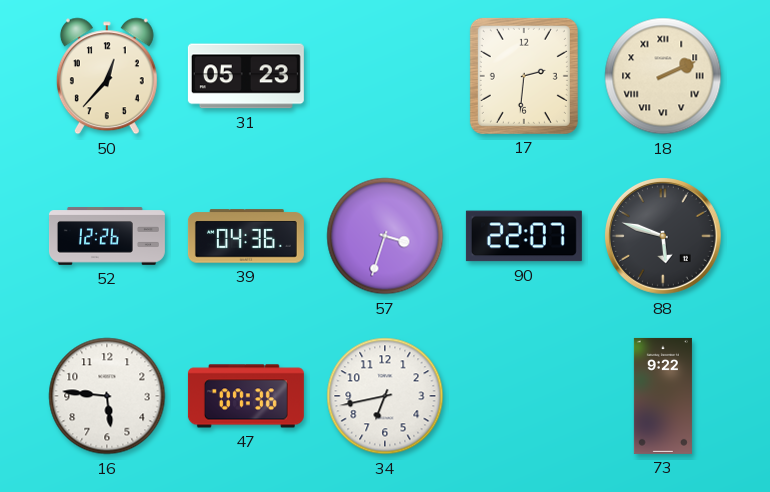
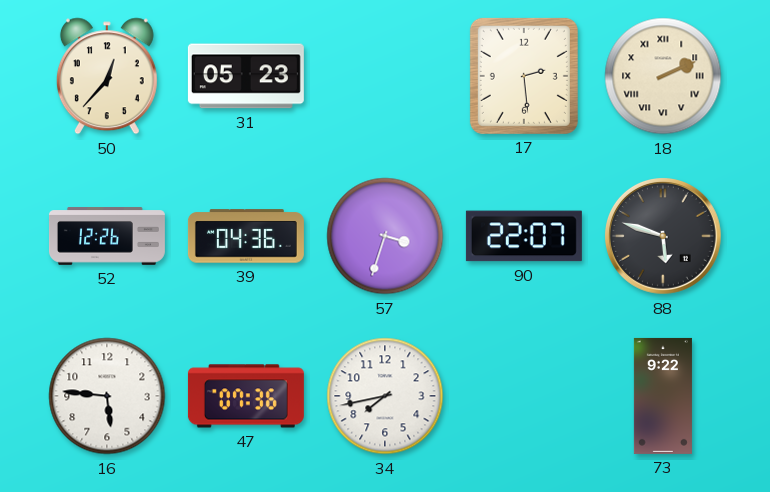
17: 2:31 -> 2:29 (524, 76)
34: 6:43 -> 7:43 (385, 396)
